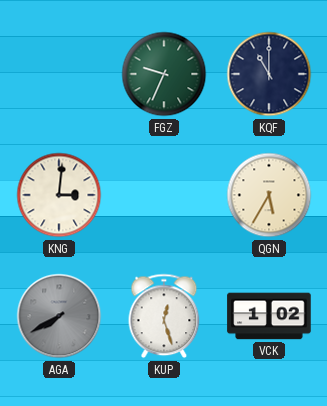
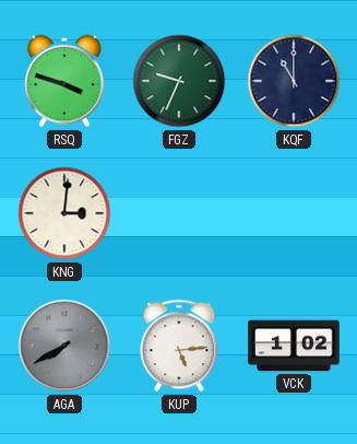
RSQ: none -> 3:48 (64, 81)
QGN: 5:35 -> none (269, 195)
KUP: 12:27 -> 5:14 (179, 346)
